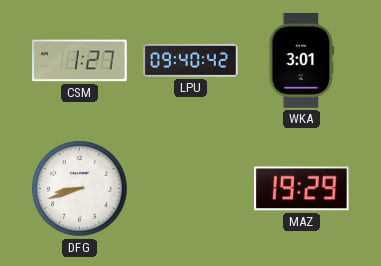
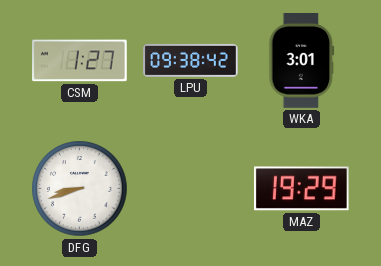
LPU: 09:40 -> 09:38 (191, 60)
